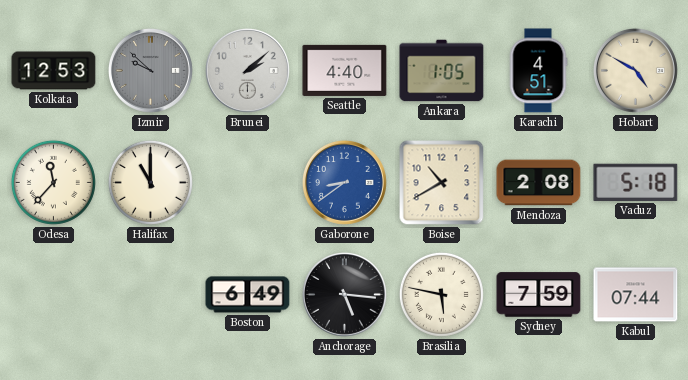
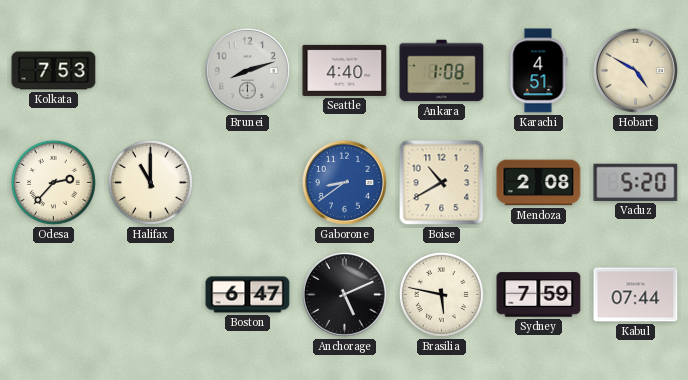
Kolkata: 12:53 -> 7:53 (54, 71)
Izmir: 9:52 -> none (150, 70)
Brunei: 2:08 -> 8:12 (247, 70)
Ankara: 1:05 -> 1:08 (442, 71)
Odesa: 11:37 -> 2:37 (53, 182)
Vaduz: 5:18 -> 5:20 (636, 182)
Boston: 6:49 -> 6:47 (248, 295)
Anchorage: 5:16 -> 5:11 (344, 294)
